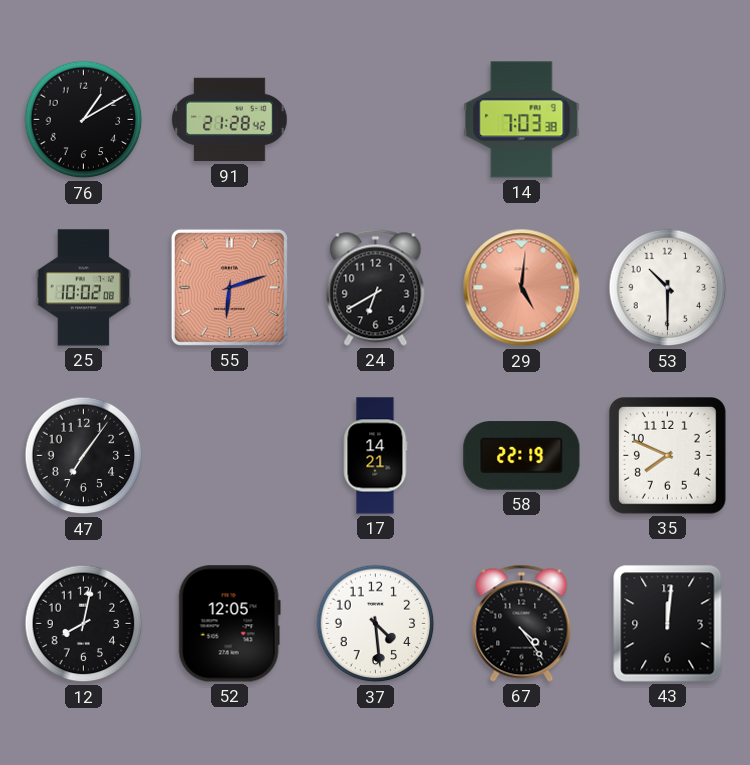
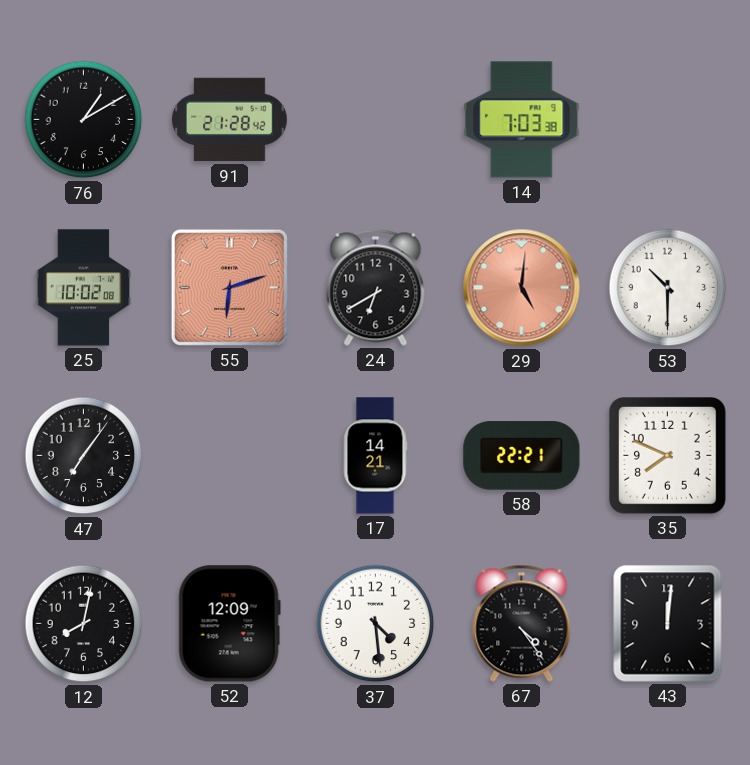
58: 22:19 -> 22:21 (522, 456)
52: 12:05 -> 12:09 (229, 624)
